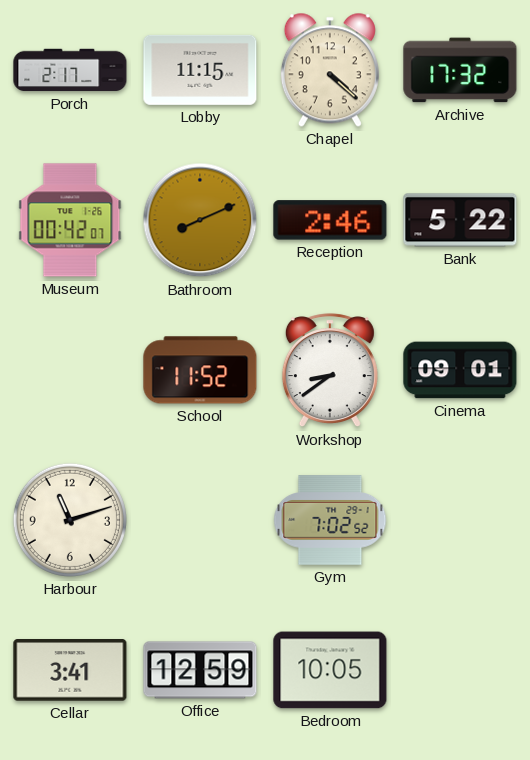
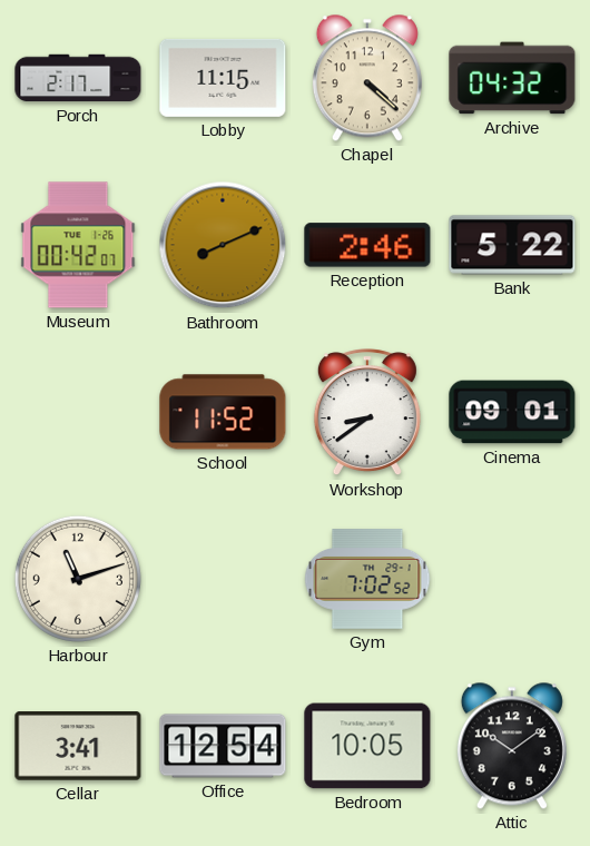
Archive: 17:32 -> 04:32 (512, 78)
Office: 12:59 -> 12:54 (223, 746)
Attic: none -> 10:09 (512, 746)
